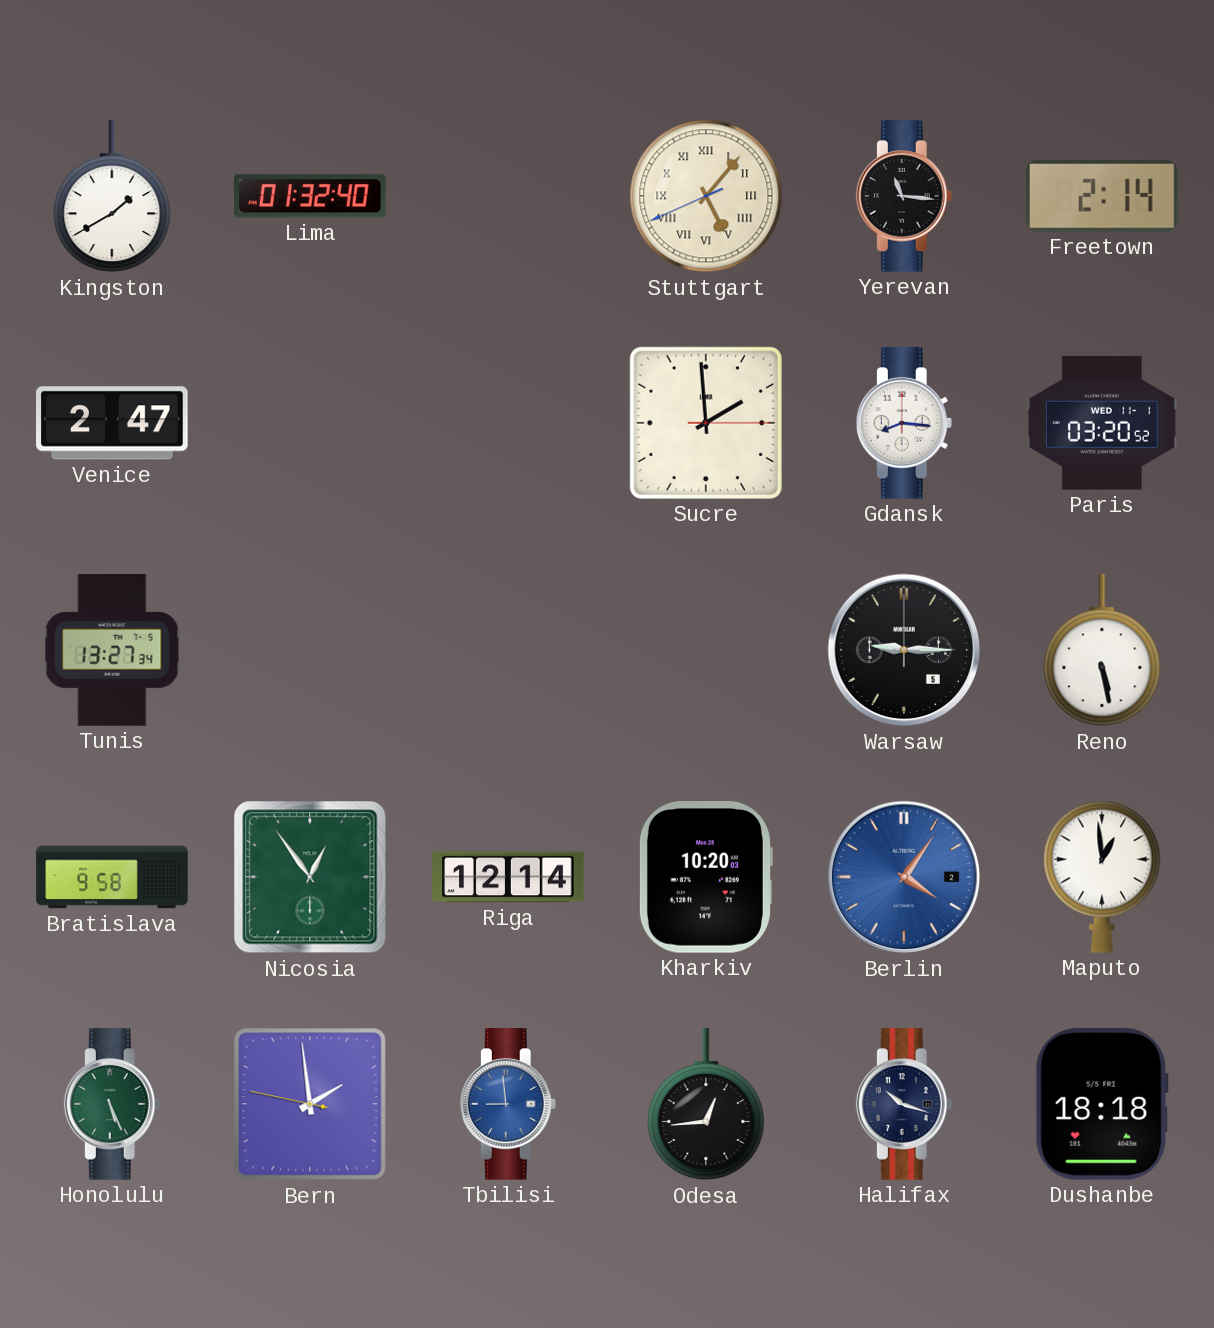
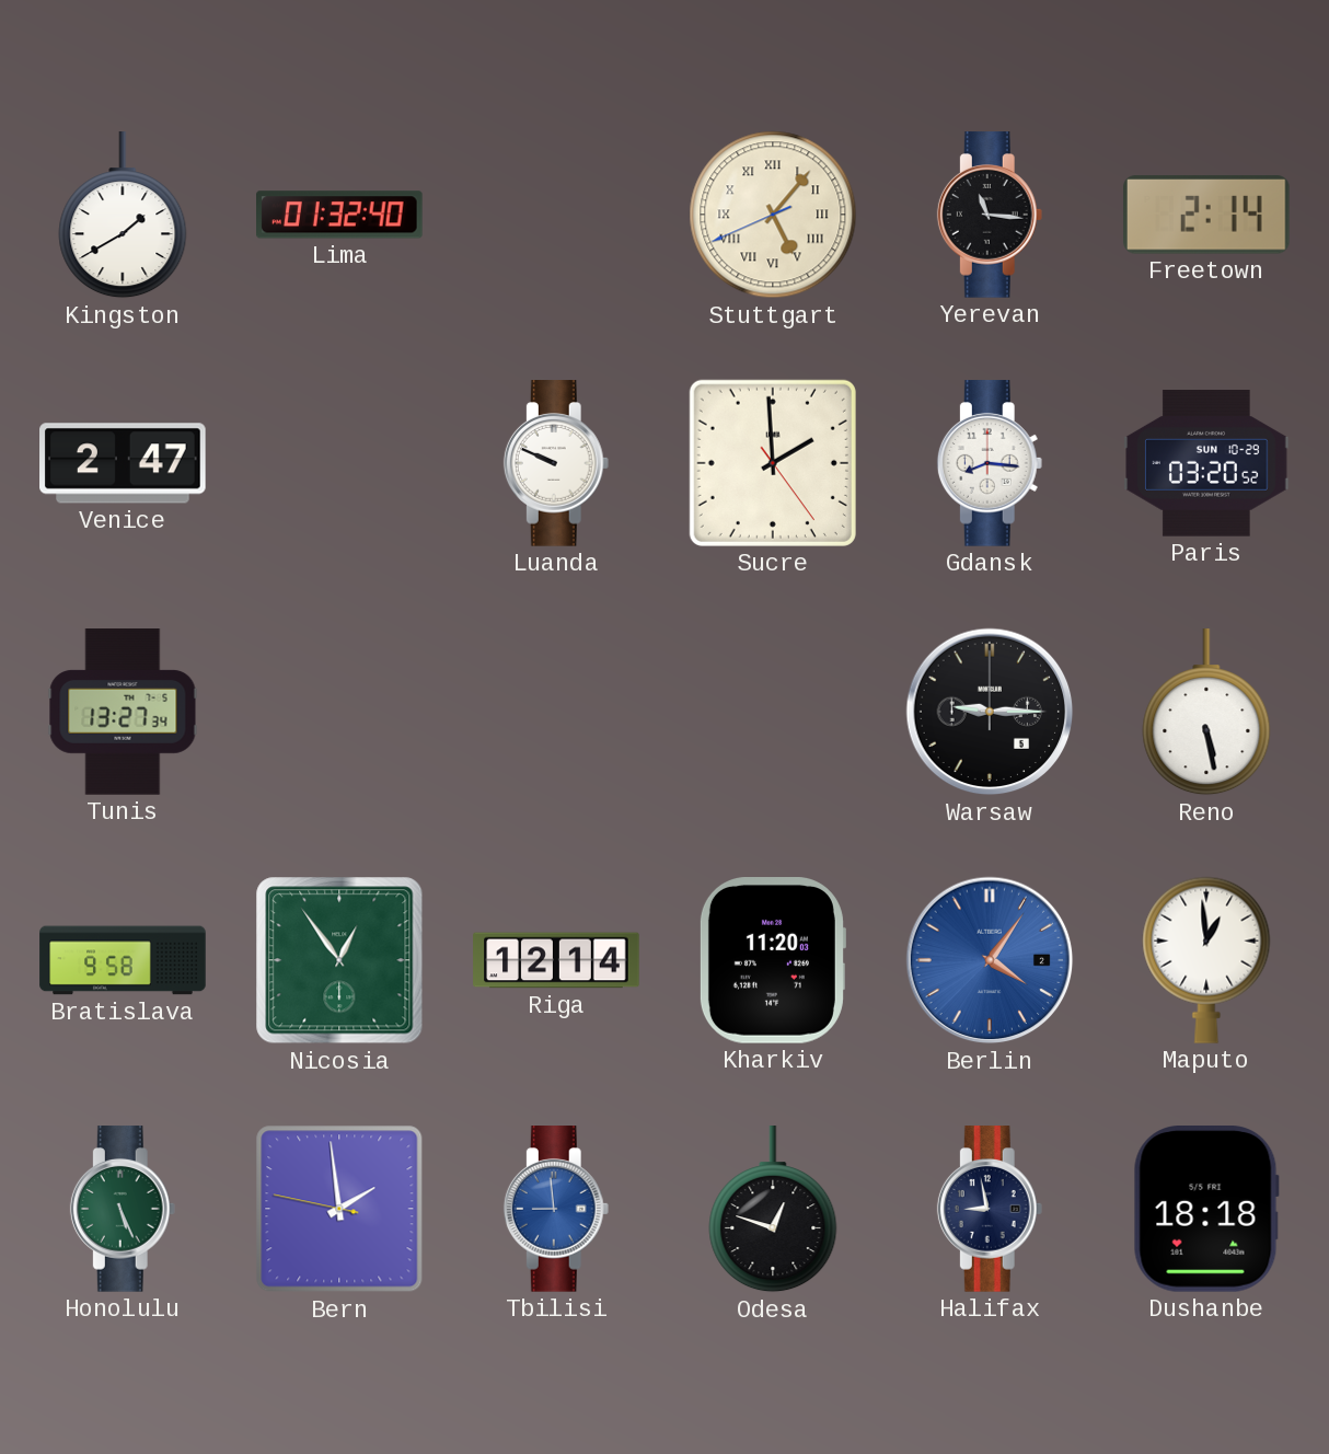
Luanda: none -> 9:49 (556, 463)
Sucre: 1:59:15 -> 1:59:24 (773, 463)
Paris date: WED 11-1 -> SUN 10-29 (1206, 463)
Kharkiv: 10:20 -> 11:20 (772, 961)
Odesa: 12:44 -> 12:48 (773, 1210)
Halifax: 10:18 -> 8:58 (990, 1209)
